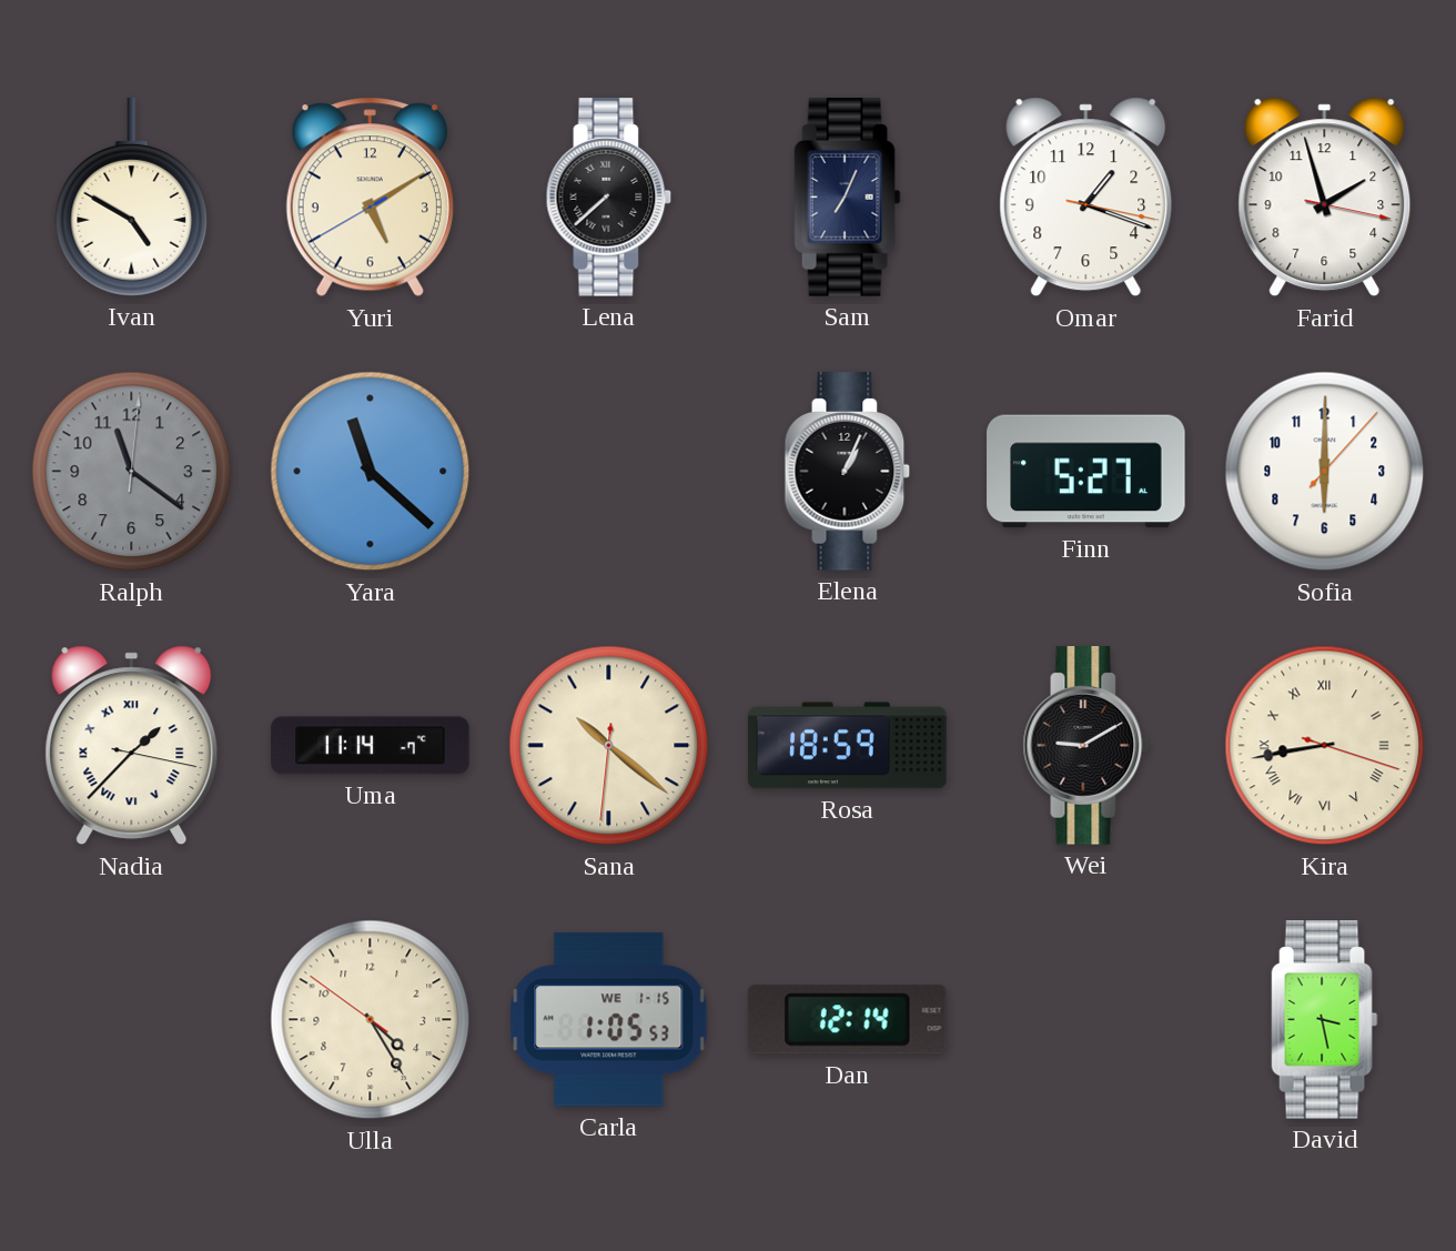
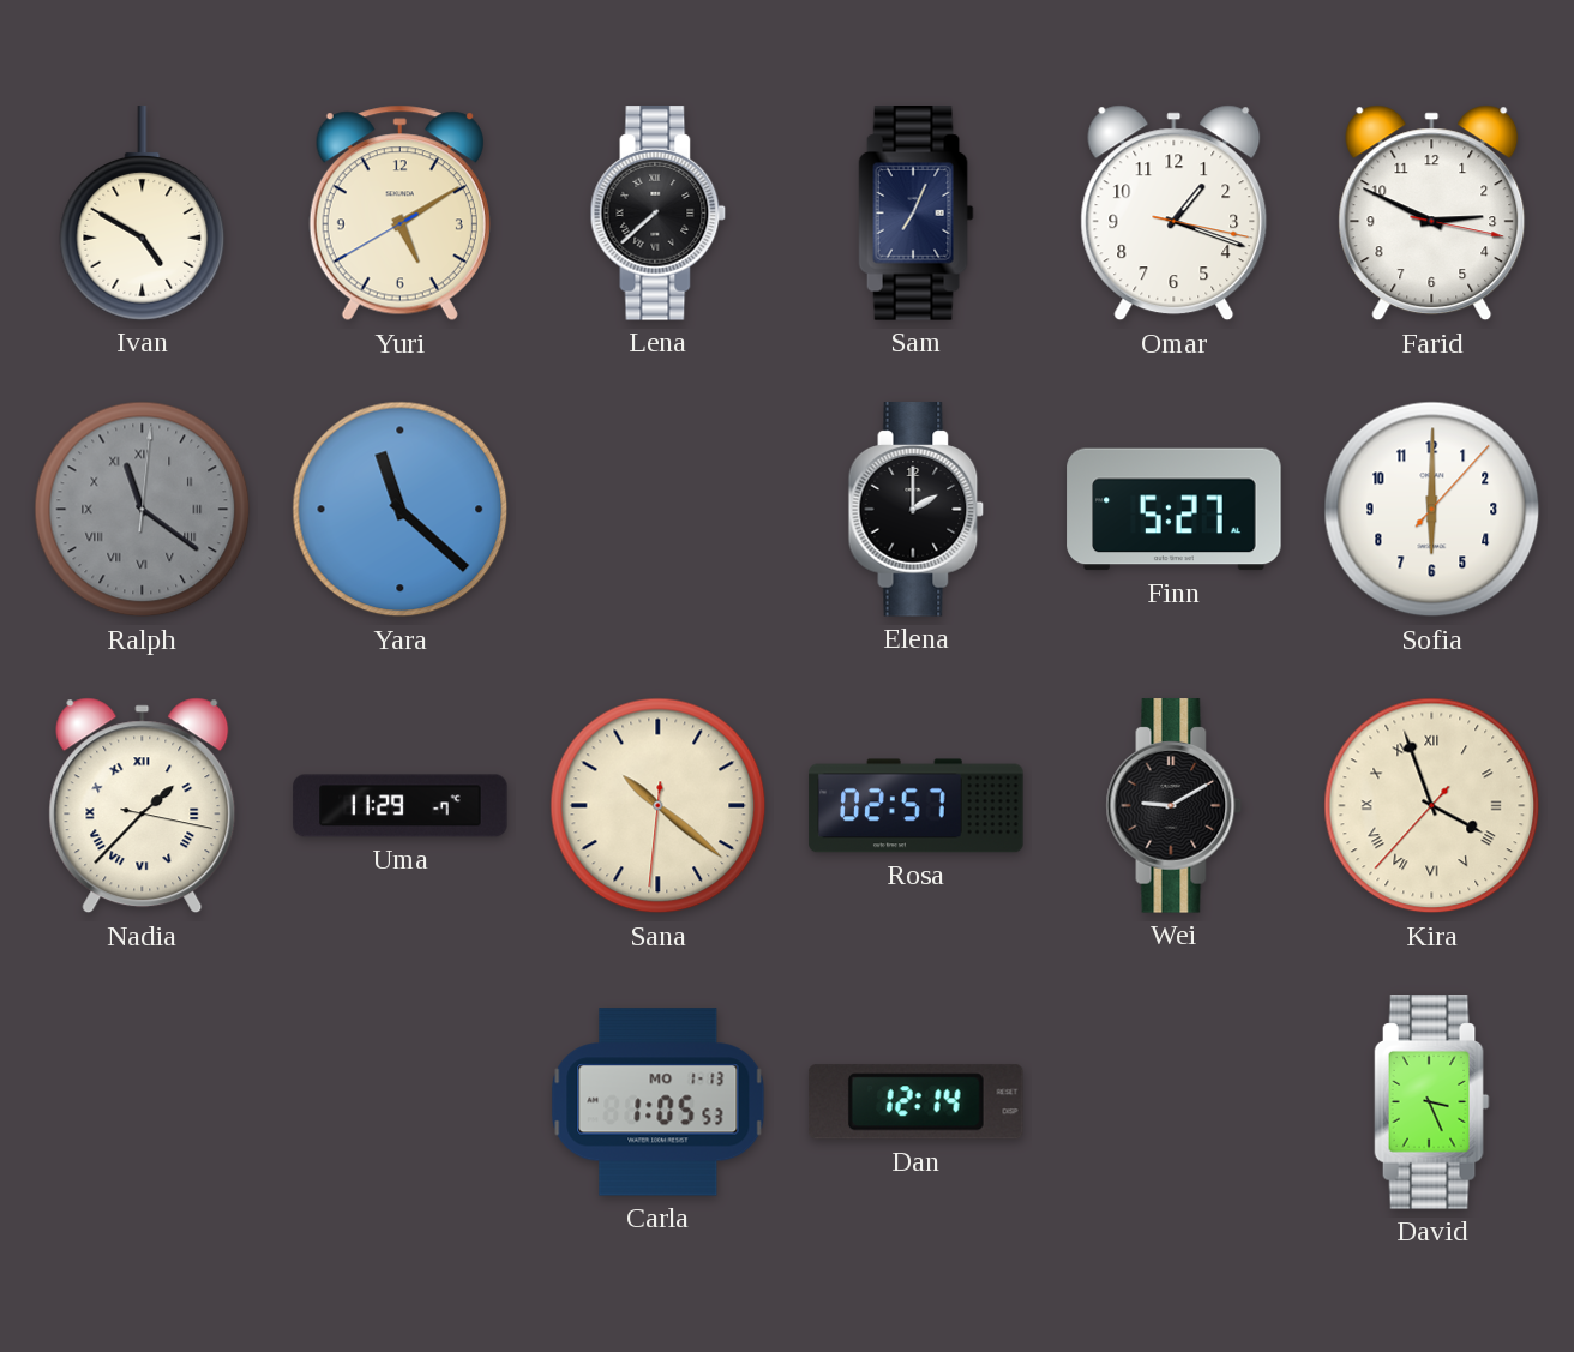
Farid: 1:57 -> 2:49 (1432, 214)
Ralph numerals: Arabic -> Roman (143, 510)
Elena: 1:04 -> 2:00 (917, 510)
Uma: 11:14 -> 11:29 (401, 806)
Rosa: 18:59 -> 02:57 (917, 806)
Kira: 8:43 -> 3:56 (1432, 806)
Ulla: 4:24 -> none (371, 1020)
Carla date: WE 1-15 -> MO 1-13 (659, 1102)
David: 3:28 -> 3:26 (1432, 1102)
